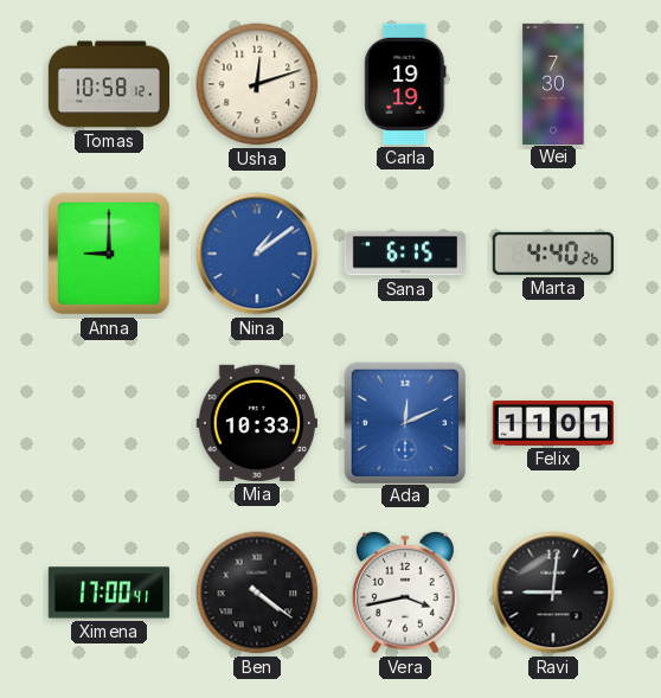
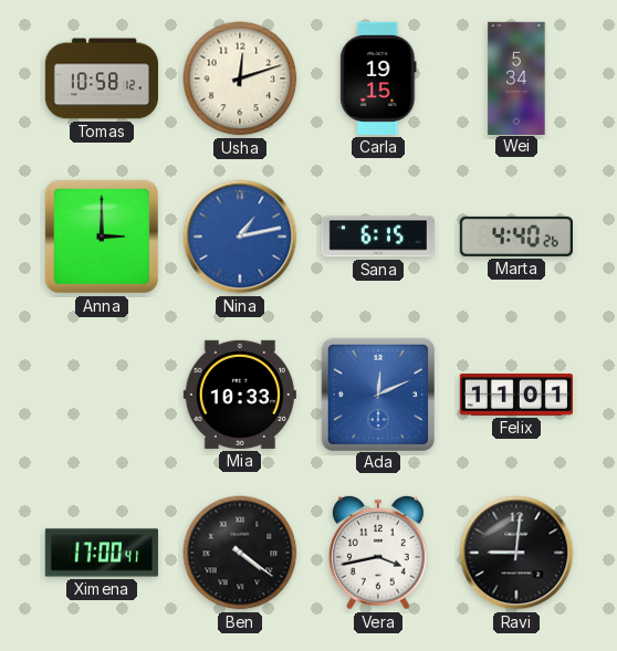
Carla: 19:19 -> 19:15 (378, 78)
Wei: 7:30 -> 5:34 (516, 77)
Anna: 9:00 -> 3:00 (102, 237)
Nina: 1:09 -> 1:13 (240, 237)
